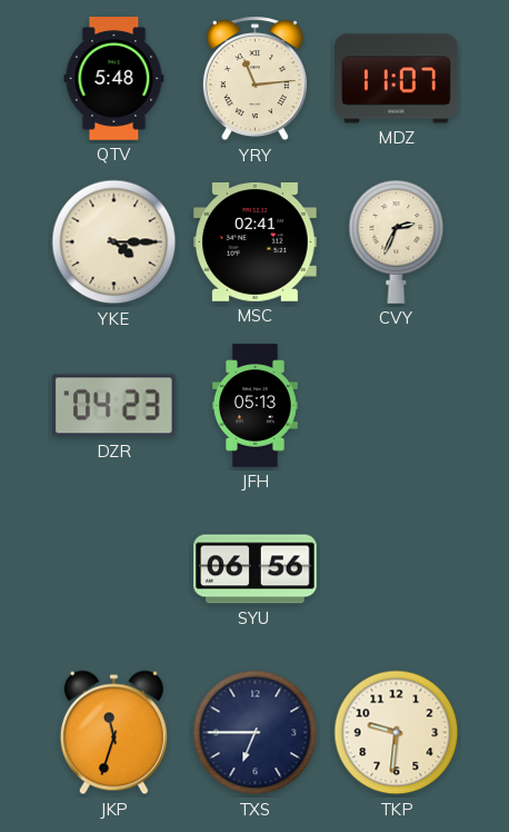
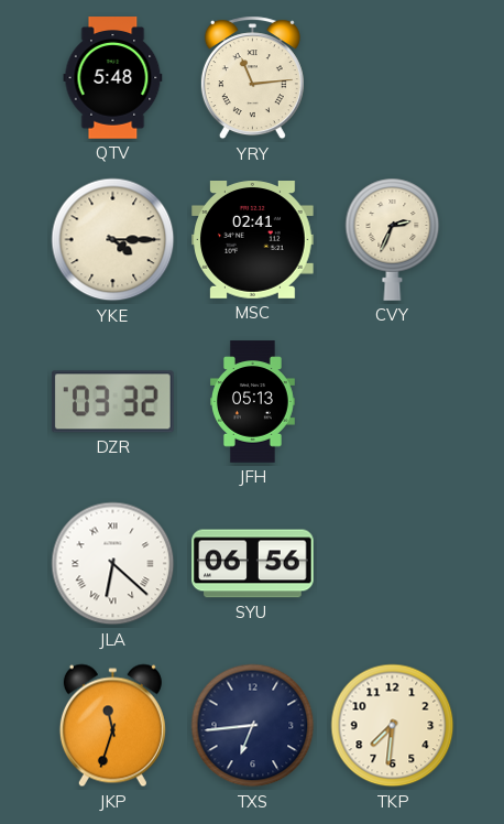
MDZ: 11:07 -> none (397, 79)
DZR: 04:23 -> 03:32 (113, 402)
JLA: none -> 6:22 (113, 564)
TXS: 6:45 -> 6:44 (253, 726)
TKP: 9:31 -> 7:31 (393, 726)
